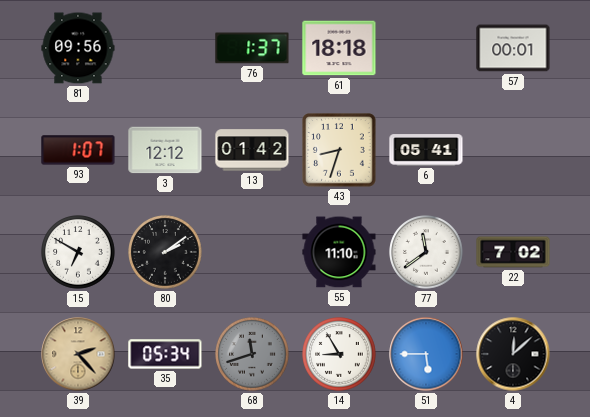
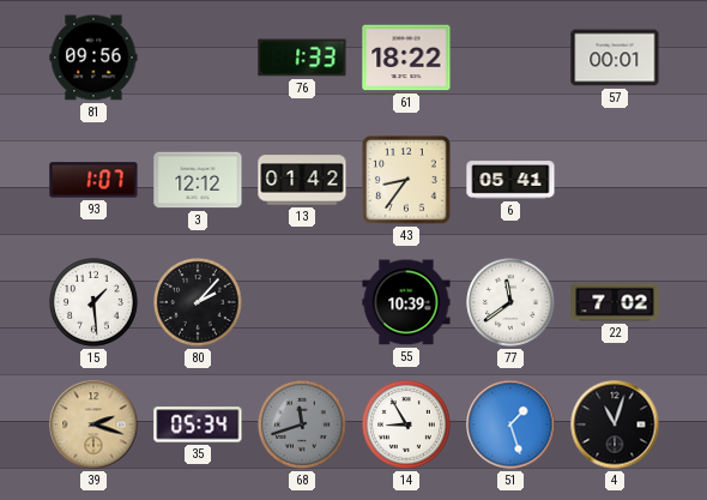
76: 1:37 -> 1:33 (302, 58)
61: 18:18 -> 18:22 (406, 58)
43: 8:33 -> 8:36 (406, 180)
15: 6:50 -> 1:29 (93, 302)
80: 2:09 -> 2:07 (198, 302)
55: 11:10 -> 10:39 (406, 302)
39: 2:23 -> 2:18 (93, 424)
51: 5:45 -> 1:27 (510, 424)
4: 12:08 -> 11:03 (615, 424)
